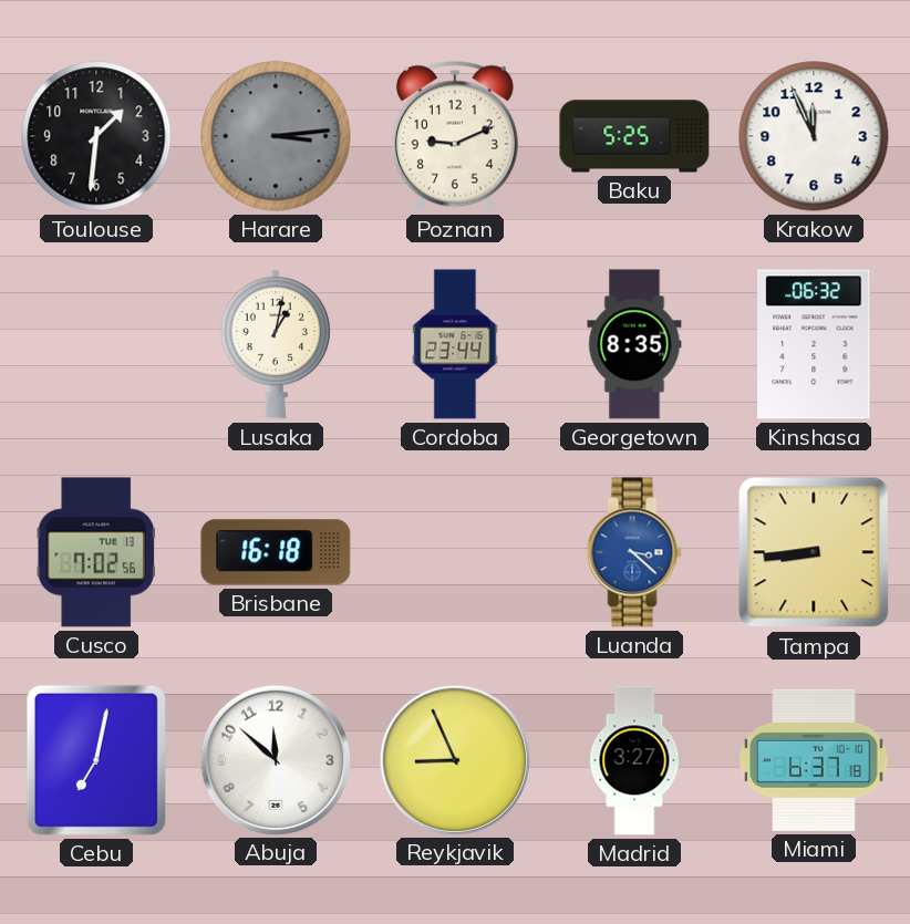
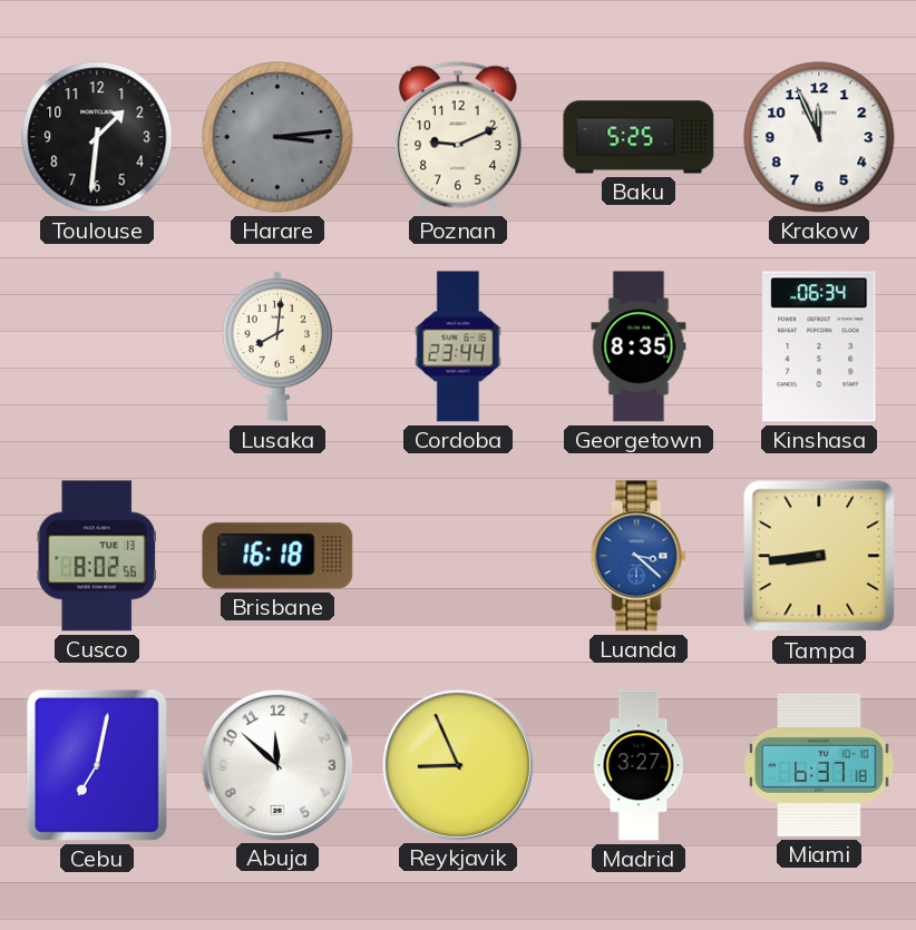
Lusaka: 1:02 -> 8:01 (277, 346)
Kinshasa: 06:32 -> 06:34 (819, 346)
Cusco: 7:02 -> 8:02 (96, 556)
